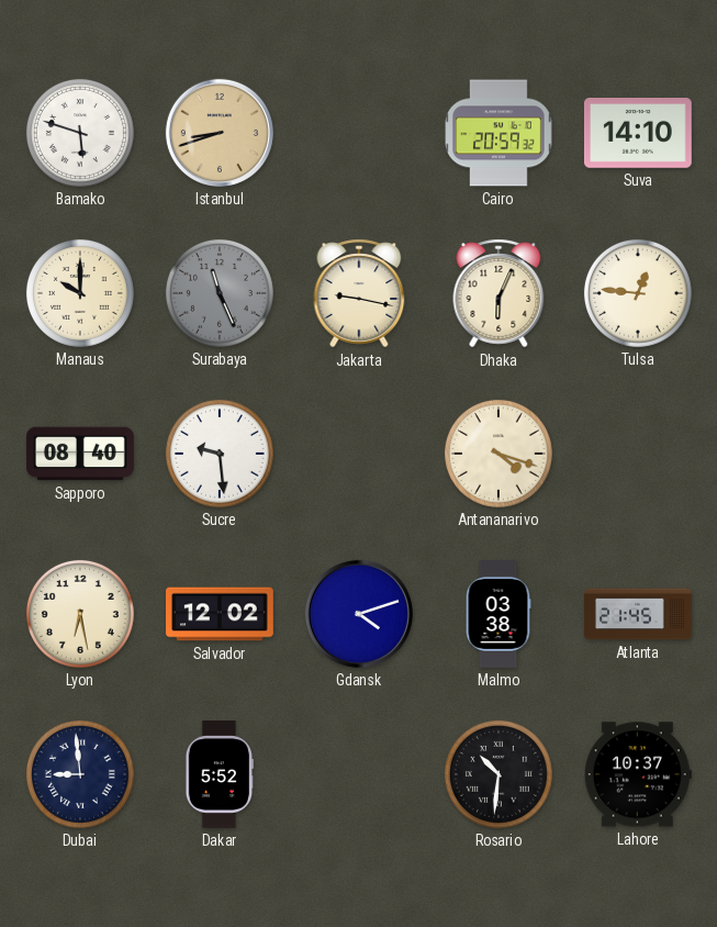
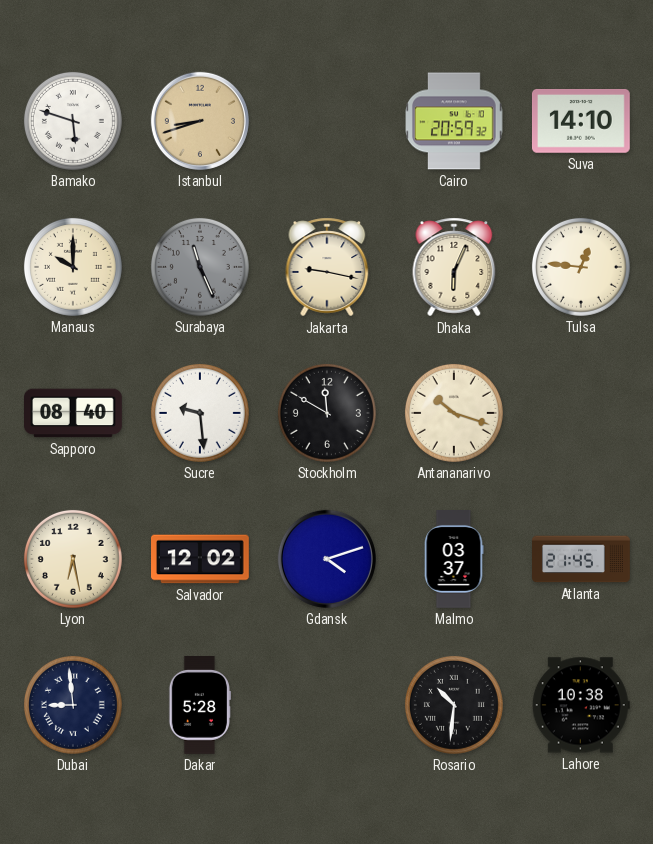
Stockholm: none -> 11:50 (327, 413)
Antananarivo: 4:18 -> 10:18 (454, 413)
Malmo: 03:38 -> 03:37 (454, 560)
Dakar: 5:52 -> 5:28 (200, 706)
Lahore: 10:37 -> 10:38 (581, 705)
